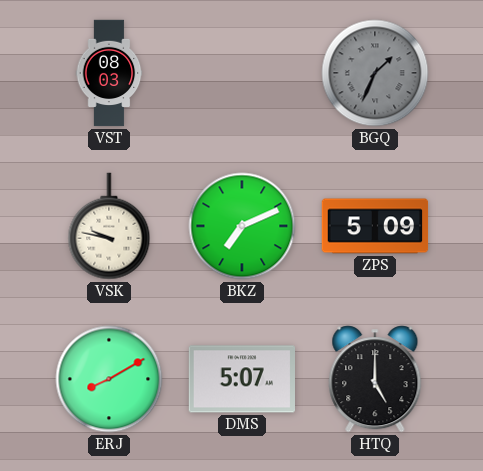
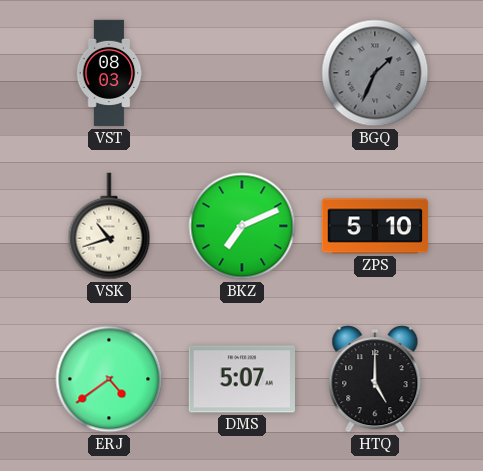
VSK: 9:47 -> 10:42 (109, 226)
ZPS: 5:09 -> 5:10 (375, 226)
ERJ: 8:10 -> 4:39 (109, 379)
